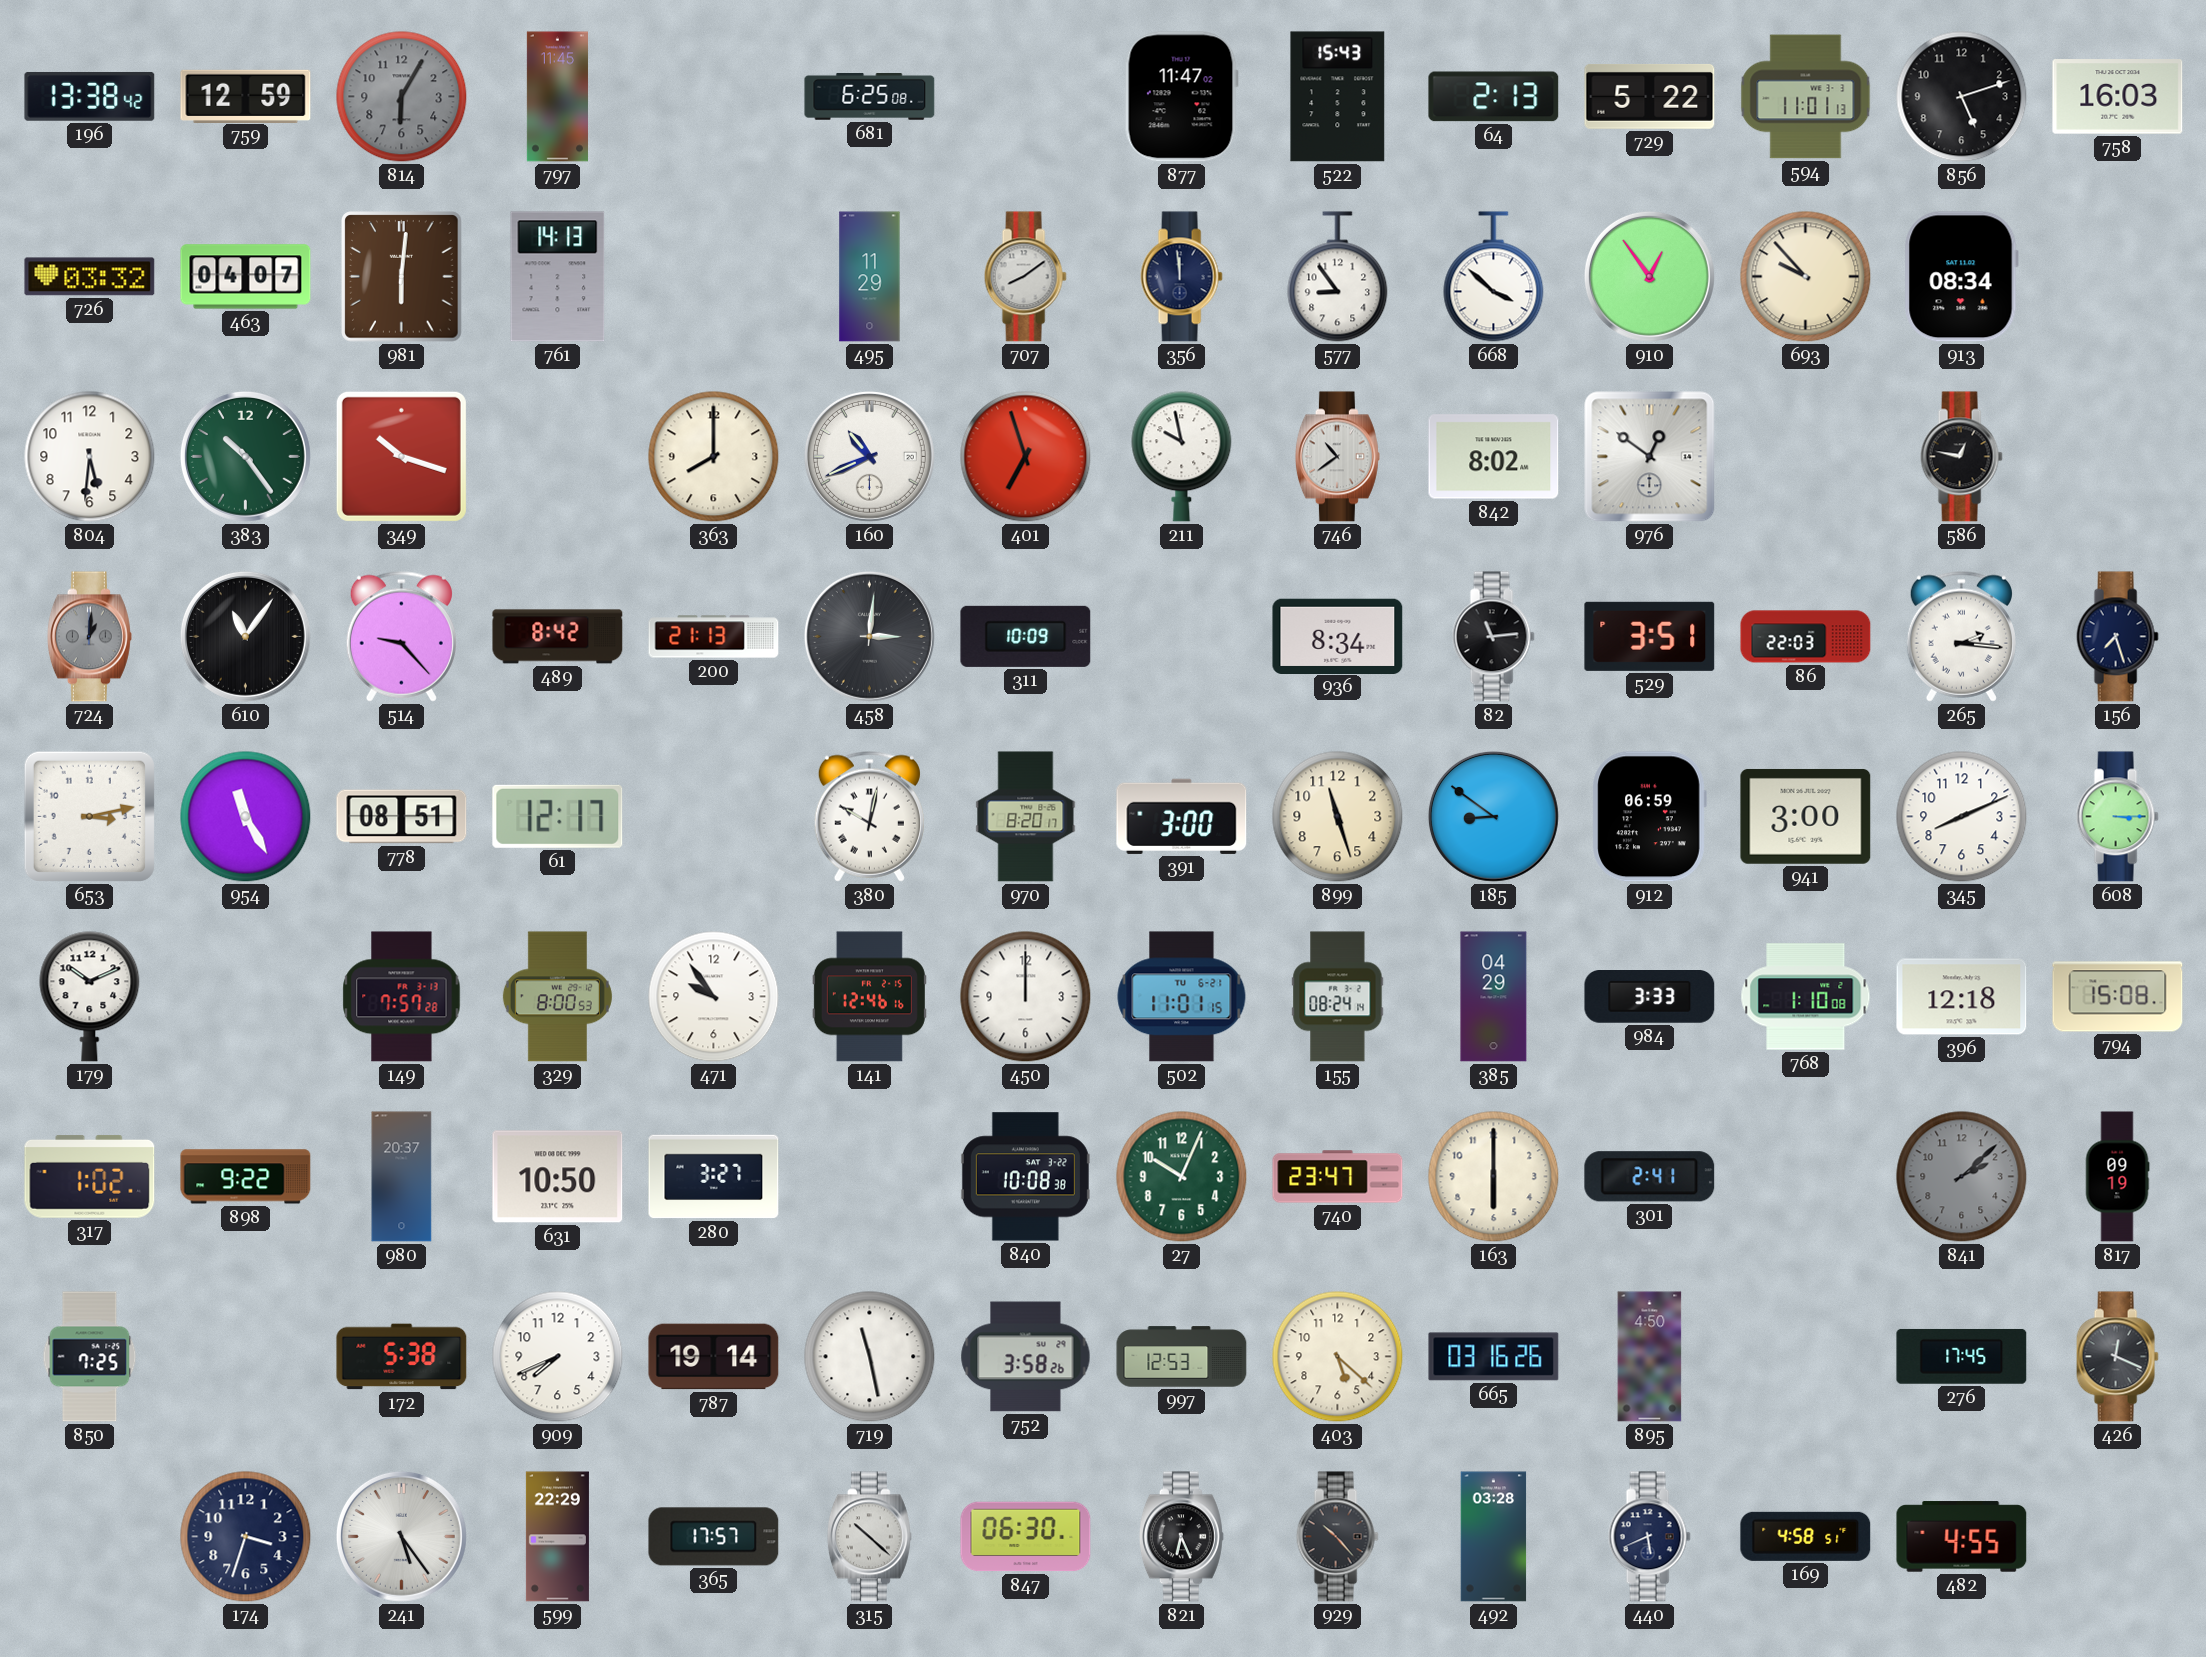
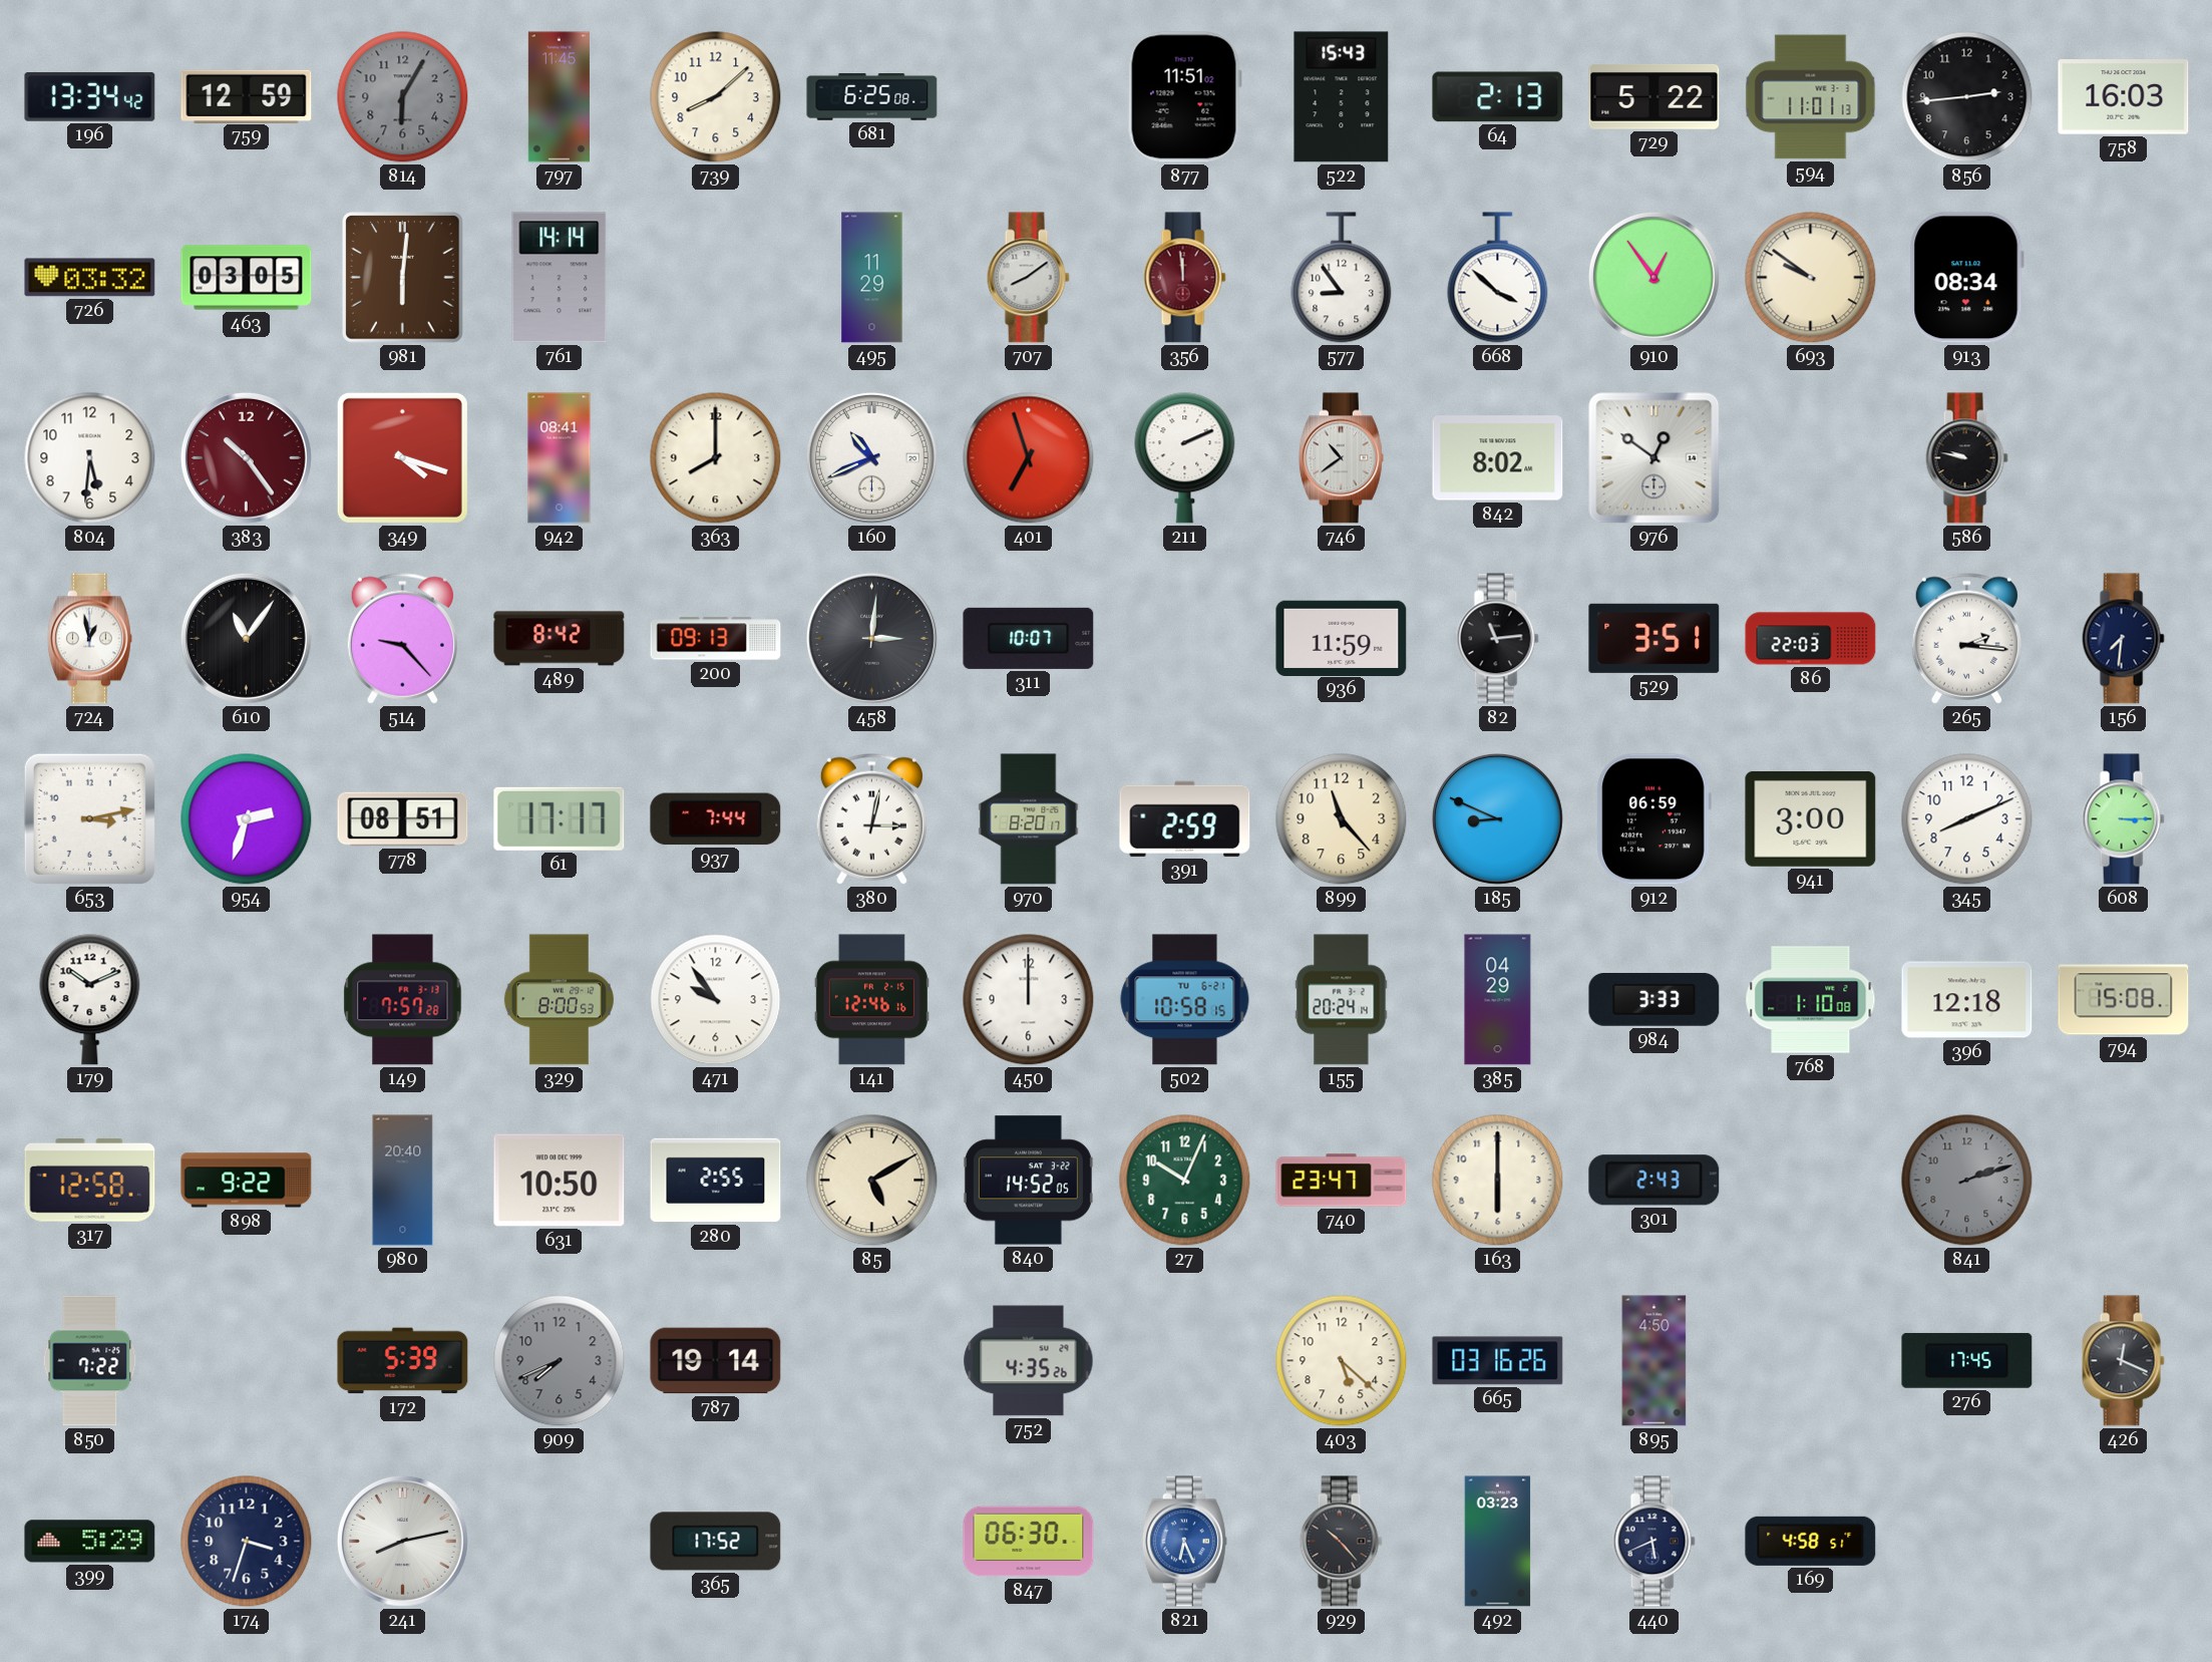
196: 13:38 -> 13:34 (90, 97)
739: none -> 8:08 (716, 97)
877: 11:47 -> 11:51 (1184, 97)
856: 5:12 -> 2:44 (1967, 97)
463: 04:07 -> 03:05 (247, 278)
761: 14:13 -> 14:14 (560, 278)
356 dial: navy -> burgundy (1184, 278)
693: 9:53 -> 9:51 (1811, 278)
383 dial: green -> burgundy (246, 457)
349: 10:18 -> 4:18 (402, 457)
942: none -> 08:41 (560, 458)
211: 9:58 -> 2:11 (1185, 458)
586: 12:47 -> 9:47 (1966, 458)
724: 1:01 -> 12:58 (89, 639)
724 dial: grey -> white (89, 639)
200: 21:13 -> 09:13 (716, 639)
311: 10:09 -> 10:07 (1029, 638)
936: 8:34 -> 11:59 (1342, 638)
156: 7:27 -> 7:31 (2123, 639)
954: 11:25 -> 2:33 (247, 819)
61: 12:17 -> 17:17 (560, 818)
937: none -> 7:44 (716, 819)
380: 10:02 -> 3:02 (871, 818)
391: 3:00 -> 2:59 (1185, 818)
899: 11:27 -> 11:23 (1342, 819)
185: 8:51 -> 8:49 (1497, 818)
502: 11:01 -> 10:58 (1185, 1000)
155: 08:24 -> 20:24 (1342, 1000)
317: 1:02 -> 12:58 (90, 1181)
980: 20:37 -> 20:40 (403, 1181)
280: 3:27 -> 2:55 (716, 1181)
85: none -> 5:10 (872, 1181)
840: 10:08 -> 14:52 (1028, 1181)
301: 2:41 -> 2:43 (1654, 1181)
841: 2:08 -> 2:12 (1967, 1181)
817: 09:19 -> none (2117, 1177)
850: 7:25 -> 7:22 (90, 1361)
172: 5:38 -> 5:39 (403, 1361)
909 dial: white -> grey (560, 1361)
719: 11:28 -> none (870, 1357)
752: 3:58 -> 4:35 (1029, 1361)
997: 12:53 -> none (1182, 1357)
399: none -> 5:29 (90, 1542)
241: 5:24 -> 8:13 (402, 1541)
599: 22:29 -> none (557, 1537)
365: 17:57 -> 17:52 (716, 1542)
315: 10:22 -> none (869, 1537)
821 dial: black -> blue (1184, 1542)
492: 03:28 -> 03:23 (1498, 1542)
482: 4:55 -> none (1962, 1537)
